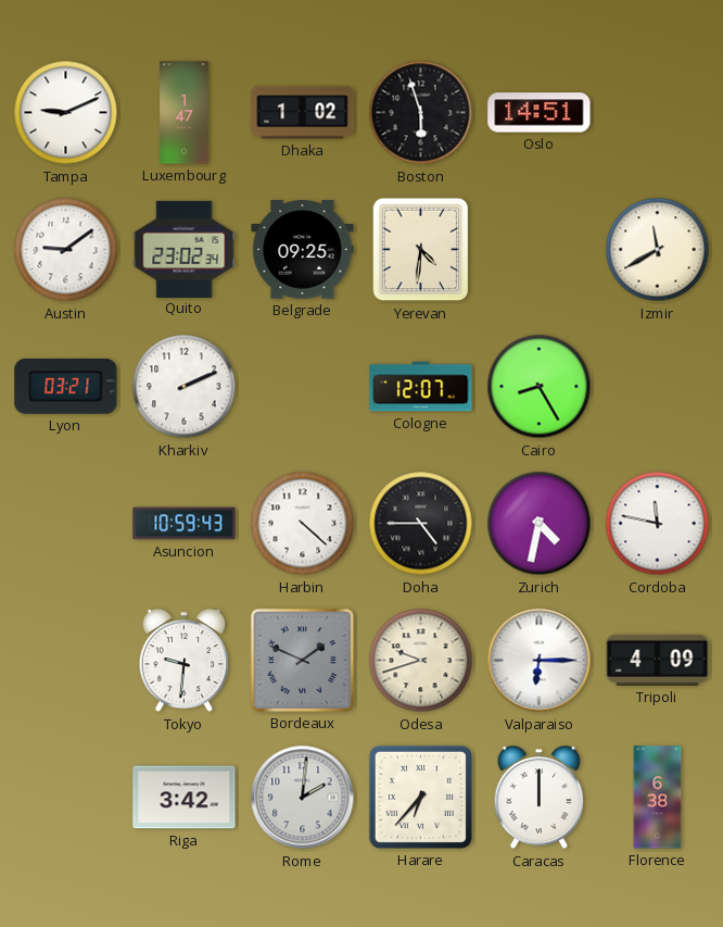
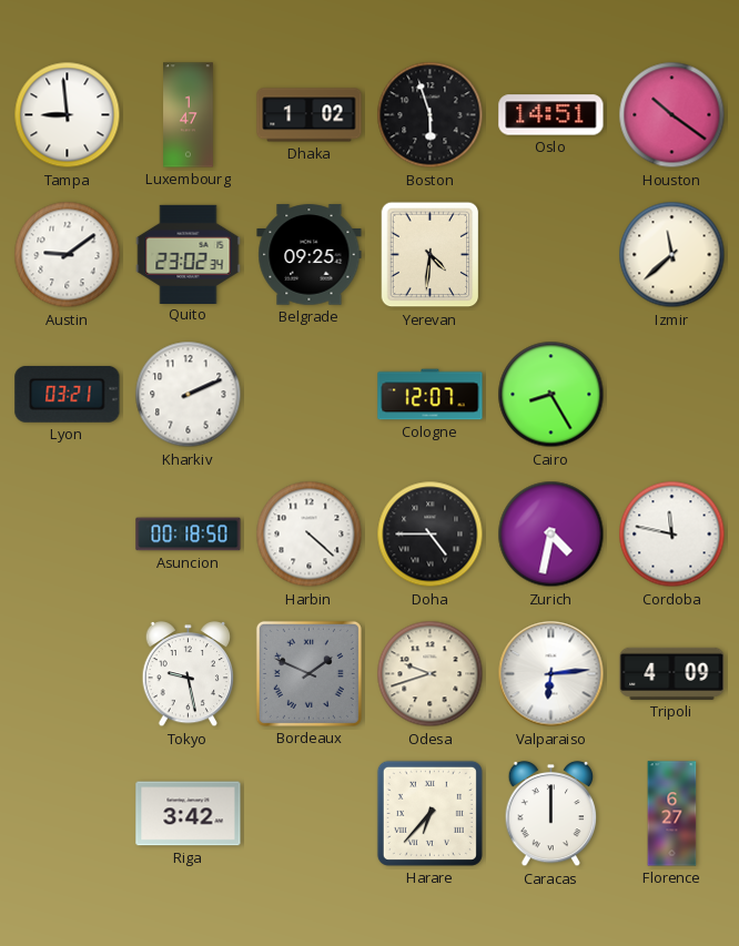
Tampa: 9:11 -> 8:59 (68, 115)
Houston: none -> 10:21 (672, 115)
Izmir: 11:40 -> 11:38 (672, 255)
Asuncion: 10:59 -> 00:18 (189, 535)
Tokyo: 9:31 -> 9:28 (189, 674)
Valparaiso: 6:15 -> 6:14 (551, 674)
Rome: 2:01 -> none (303, 798)
Florence: 6:38 -> 6:27 (672, 814)
